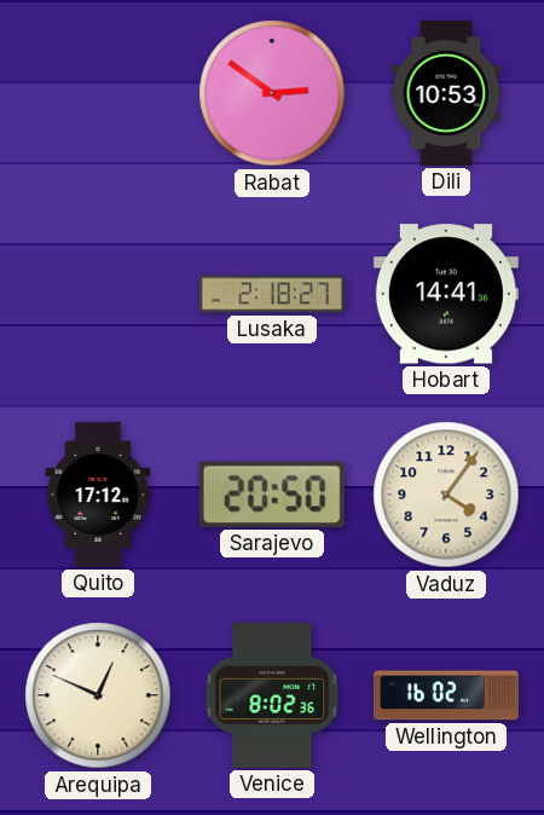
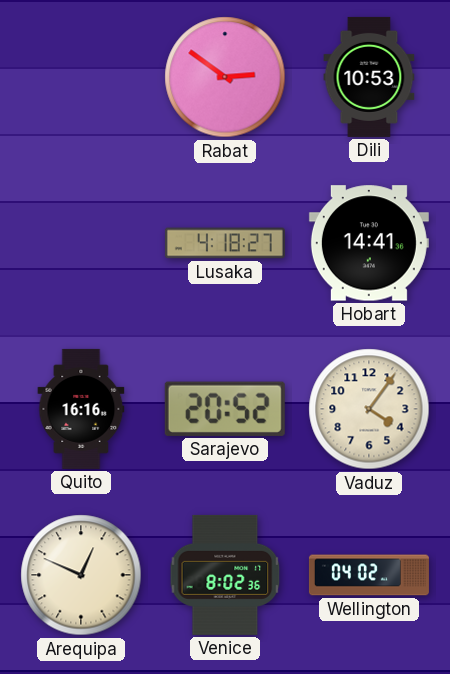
Lusaka: 2:18 -> 4:18 (225, 243)
Quito: 17:12 -> 16:16 (81, 409)
Sarajevo: 20:50 -> 20:52 (225, 409)
Wellington: 16:02 -> 04:02 (369, 575)
